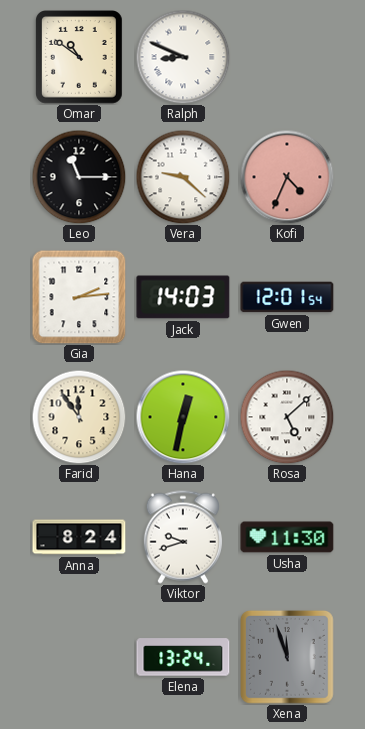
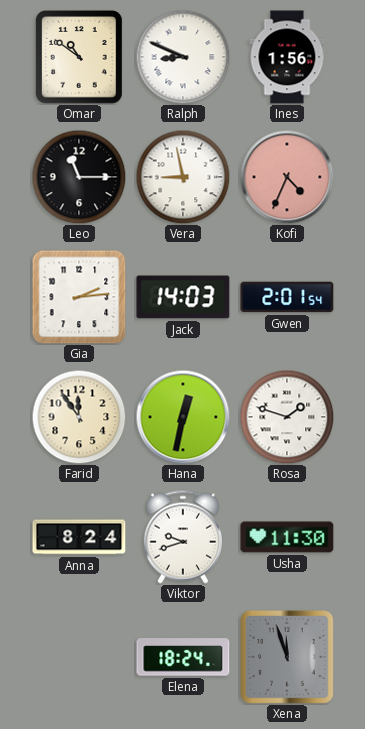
Ines: none -> 1:56 (287, 57)
Vera: 9:22 -> 8:58 (183, 177)
Gwen: 12:01 -> 2:01 (287, 297)
Rosa: 5:08 -> 1:48 (287, 417)
Elena: 13:24 -> 18:24 (183, 657)
